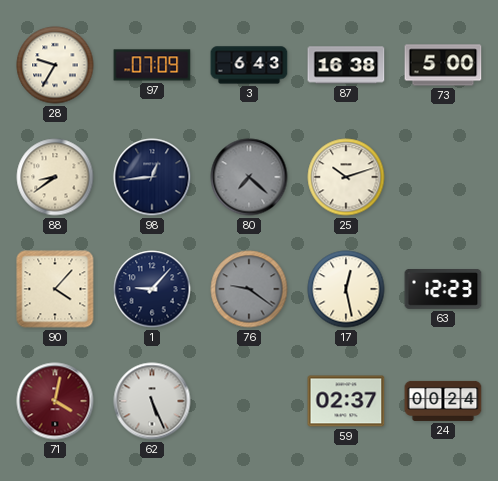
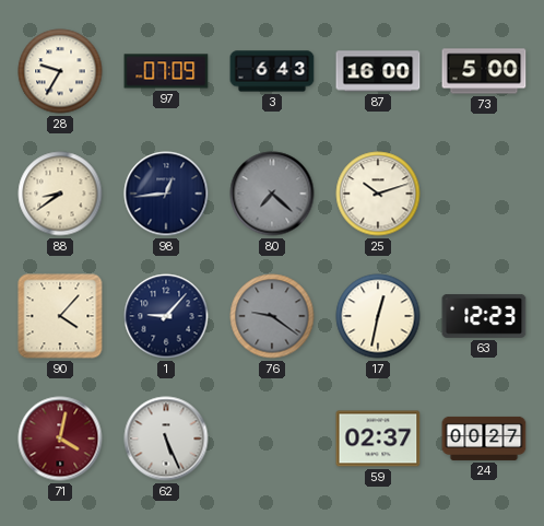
87: 16:38 -> 16:00 (378, 71)
17: 12:28 -> 12:32 (378, 316)
24: 00:24 -> 00:27 (484, 439)
